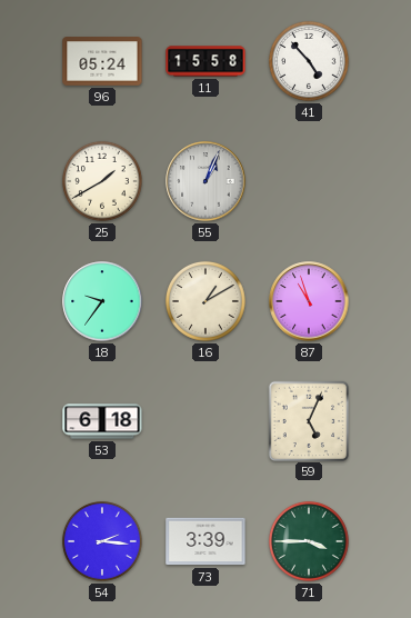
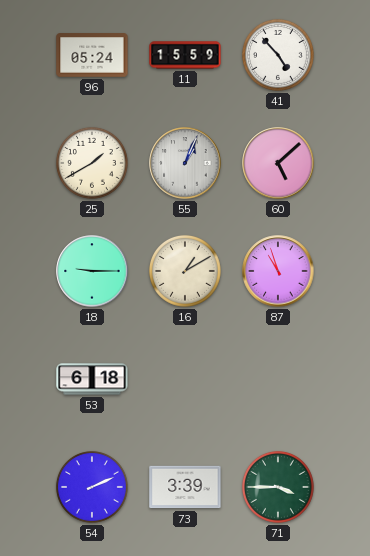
11: 15:58 -> 15:59 (185, 55)
60: none -> 5:08 (278, 163)
18: 9:36 -> 9:15 (92, 271)
59: 5:04 -> none (308, 420)
54: 2:16 -> 2:11 (92, 487)
